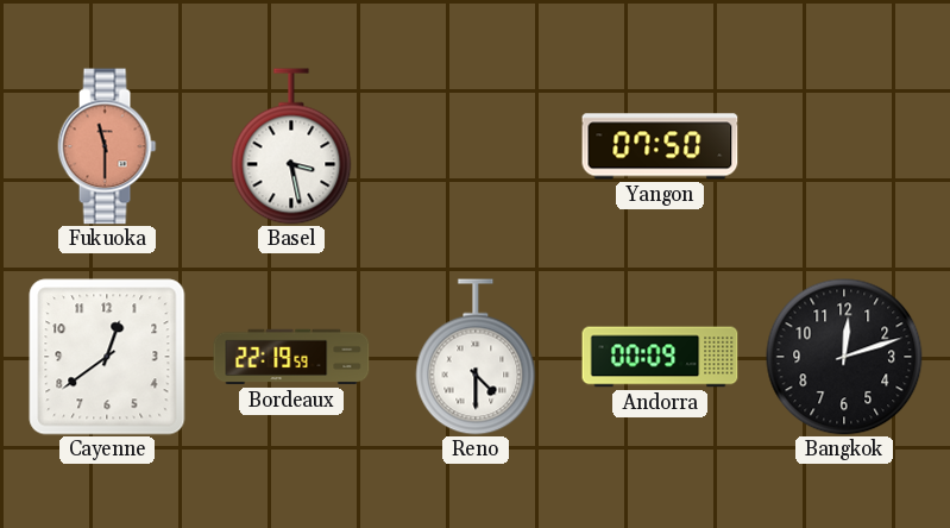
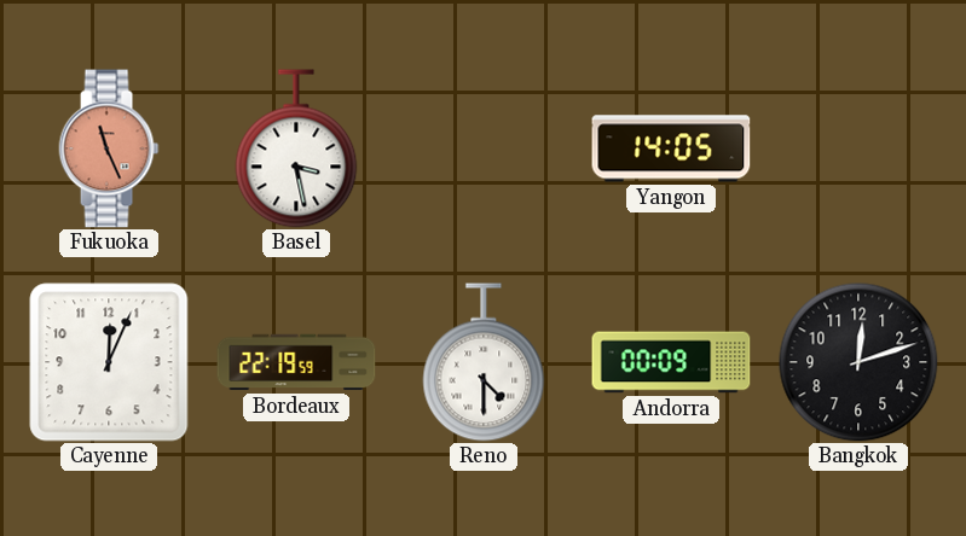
Fukuoka: 11:30 -> 11:26 (109, 148)
Yangon: 07:50 -> 14:05 (671, 148)
Cayenne: 12:39 -> 12:04 (109, 362)
